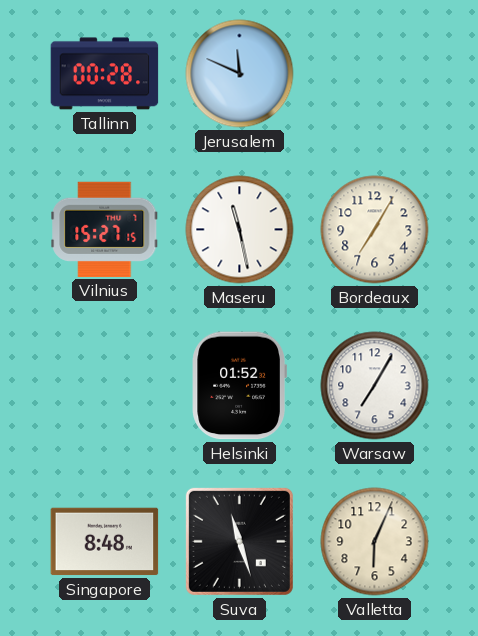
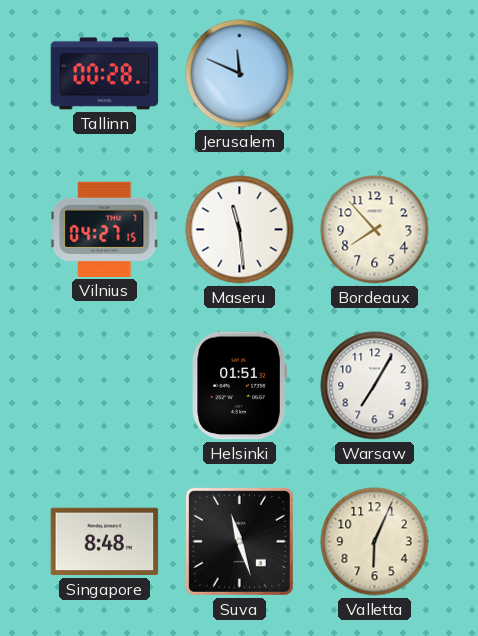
Vilnius: 15:27 -> 04:27 (105, 229)
Maseru: 11:28 -> 11:29 (240, 230)
Bordeaux: 7:05 -> 7:53 (375, 230)
Helsinki: 01:52 -> 01:51 (239, 386)
